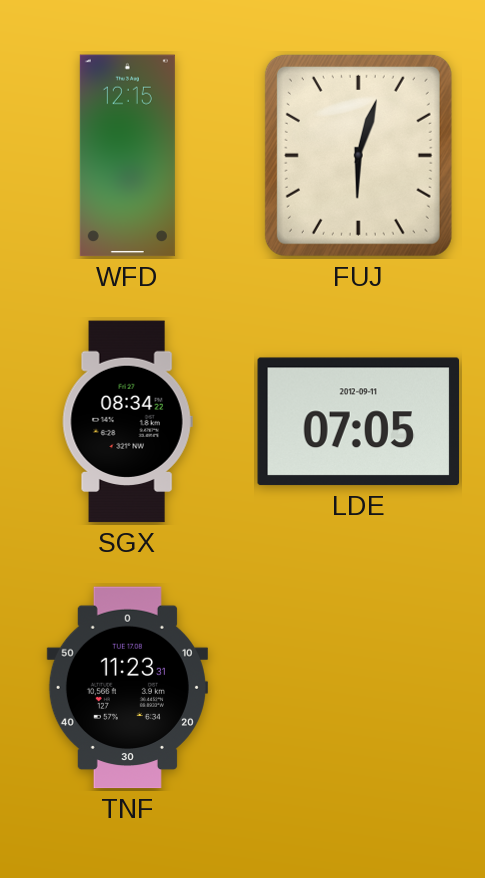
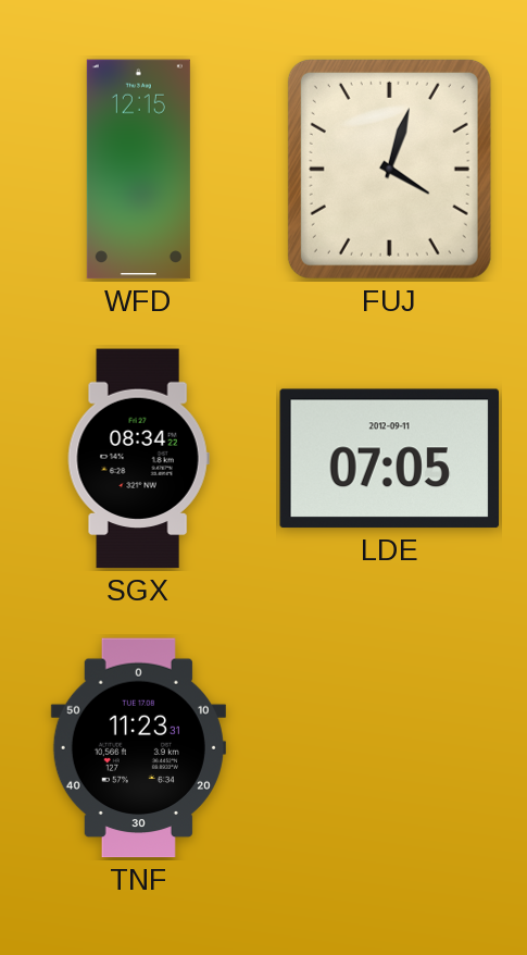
FUJ: 6:03 -> 4:03 (389, 169)
